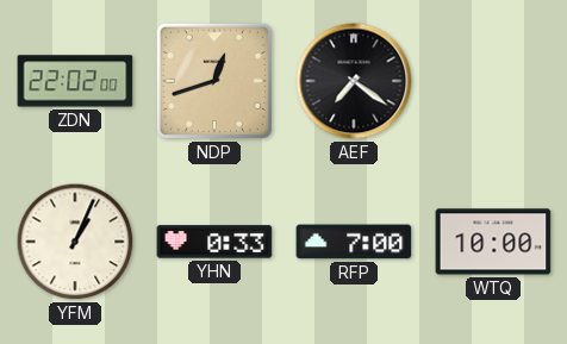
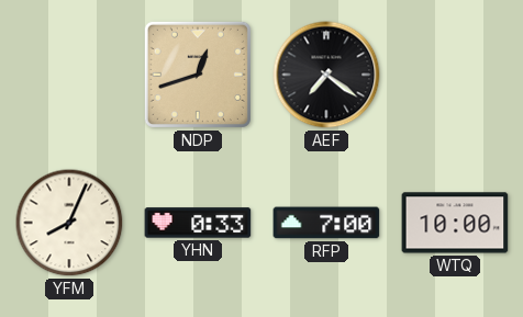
ZDN: 22:02 -> none (75, 81)
YFM: 1:04 -> 8:04 (69, 223)
